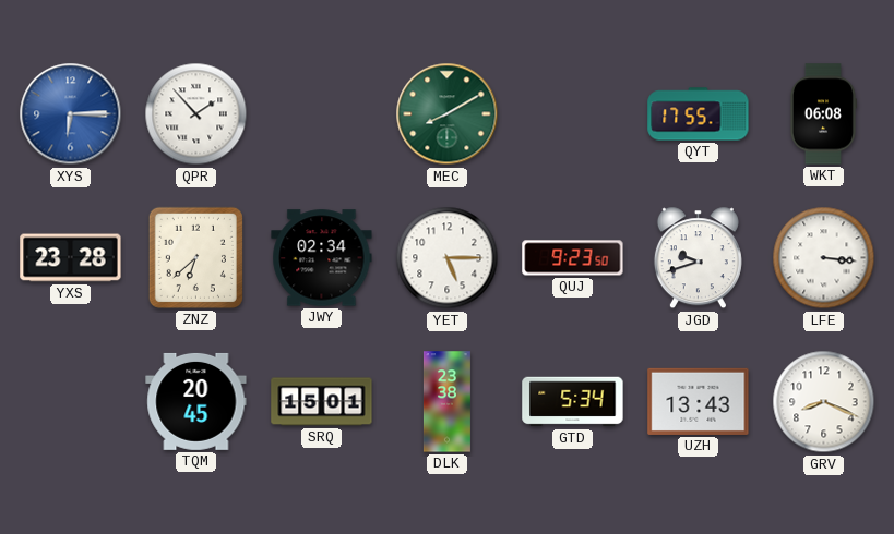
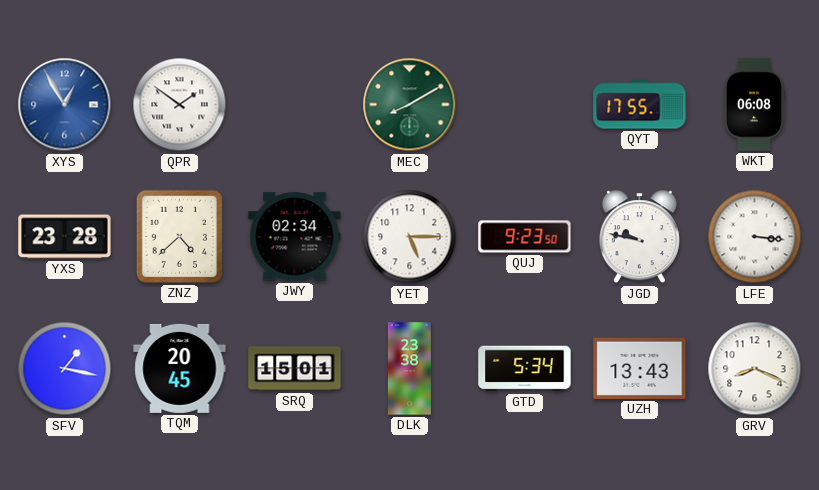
XYS: 6:15 -> 12:55 (65, 105)
QPR: 1:53 -> 1:51 (180, 105)
ZNZ: 6:38 -> 4:38 (179, 236)
JGD: 9:42 -> 9:47 (639, 237)
SFV: none -> 1:17 (65, 369)
